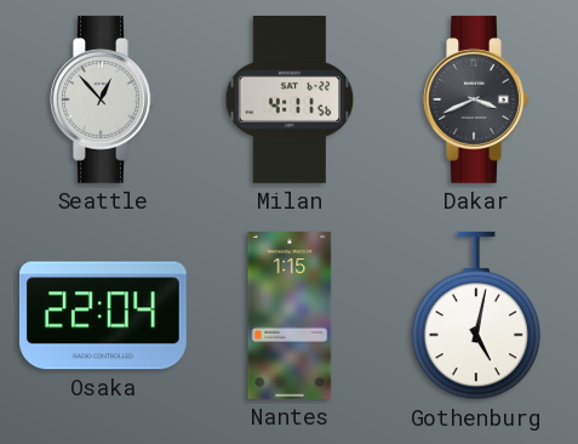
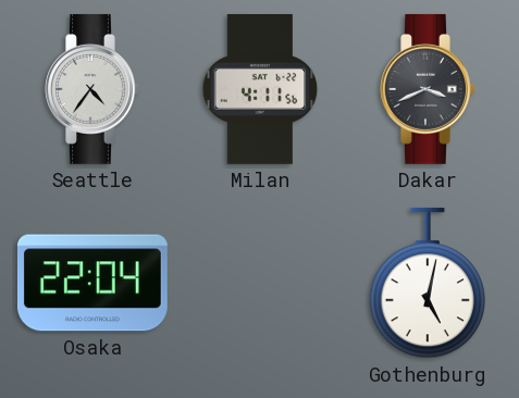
Seattle: 12:53 -> 4:36 (92, 89)
Nantes: 1:15 -> none (290, 317)
